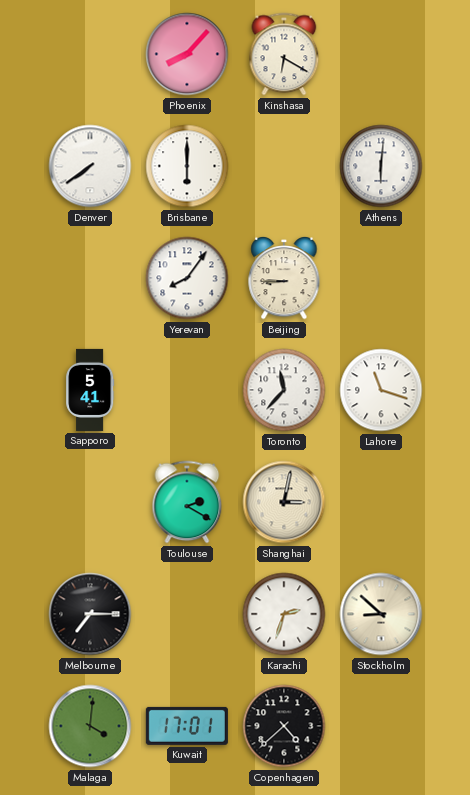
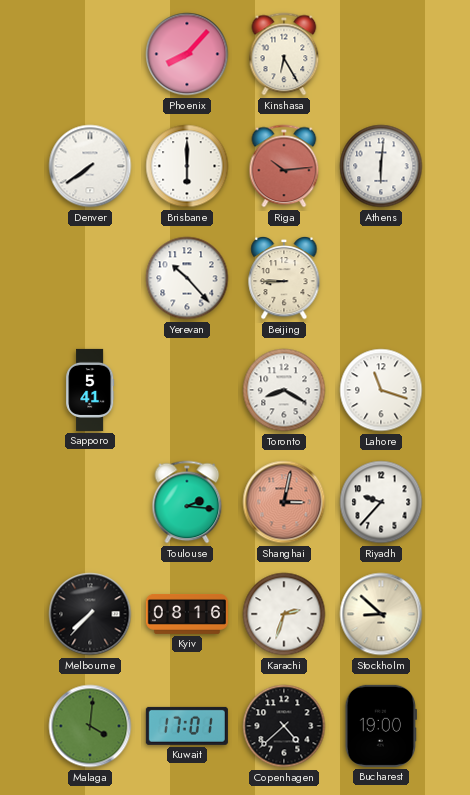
Kinshasa: 6:20 -> 6:25 (284, 54)
Riga: none -> 10:14 (284, 166)
Yerevan: 8:06 -> 10:23 (187, 278)
Toronto: 11:37 -> 8:20 (284, 390)
Toulouse: 2:20 -> 2:16 (187, 502)
Shanghai dial: cream -> salmon (284, 502)
Riyadh: none -> 9:37 (381, 502)
Melbourne: 7:15 -> 7:37 (90, 614)
Kyiv: none -> 08:16 (187, 615)
Bucharest: none -> 19:00 (381, 726)
